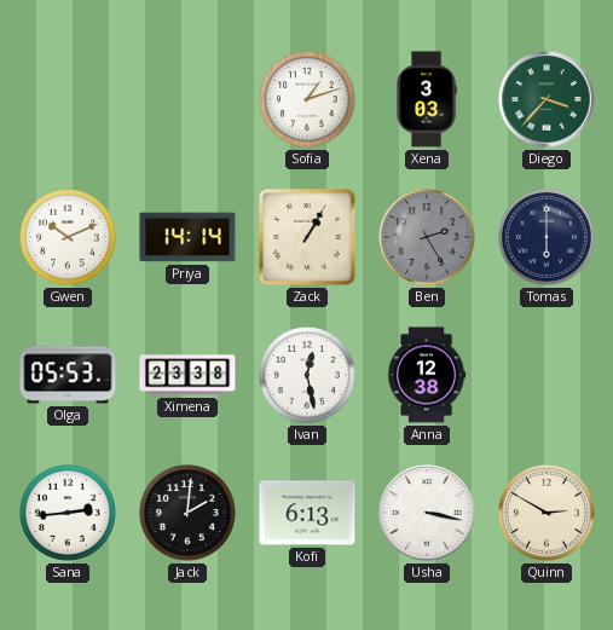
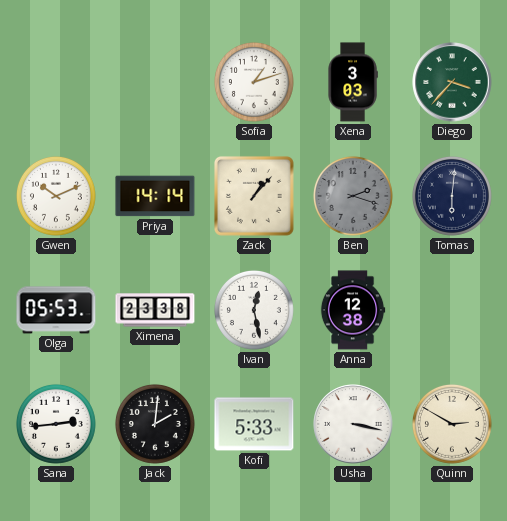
Zack: 1:05 -> 1:07 (254, 196)
Ben: 2:25 -> 2:18 (353, 196)
Tomas: 6:00 -> 6:01 (452, 196)
Kofi: 6:13 -> 5:33 (254, 424)
